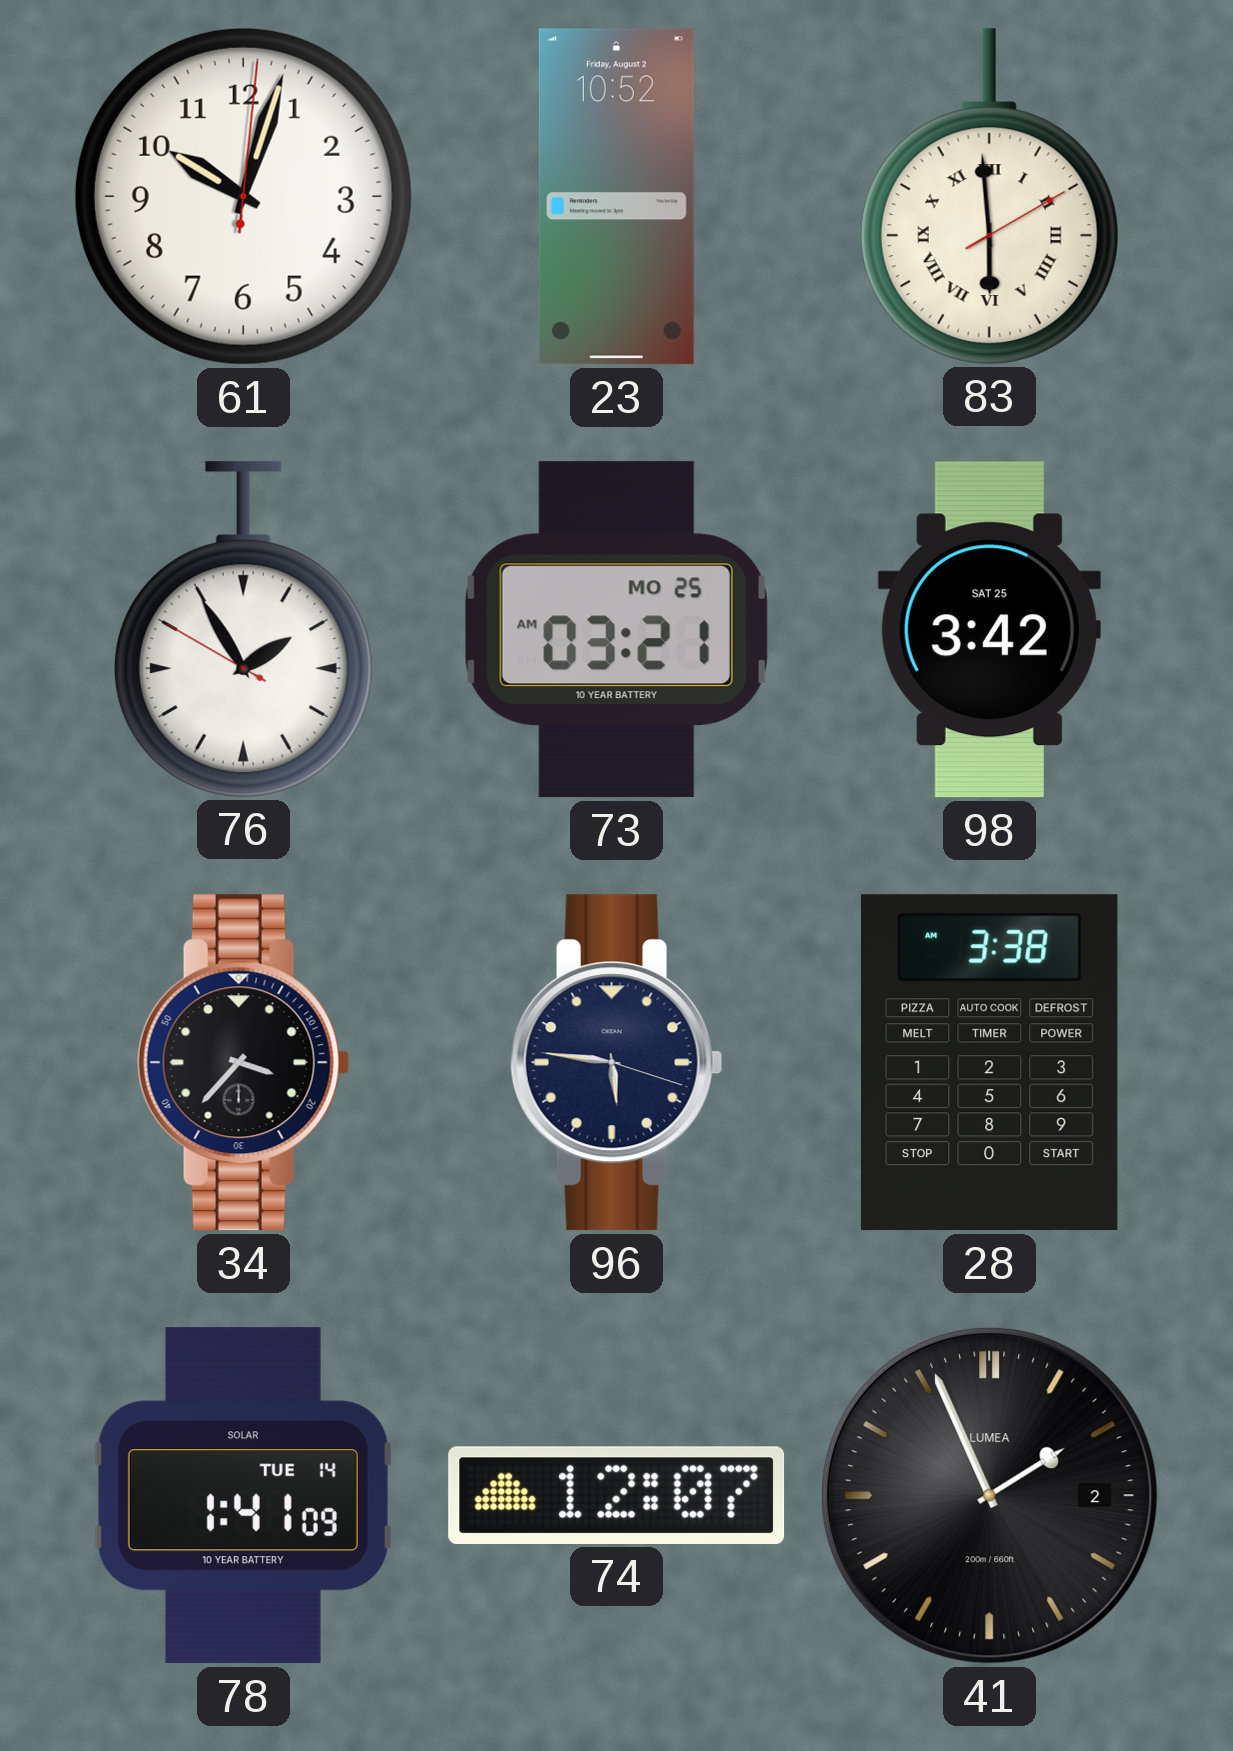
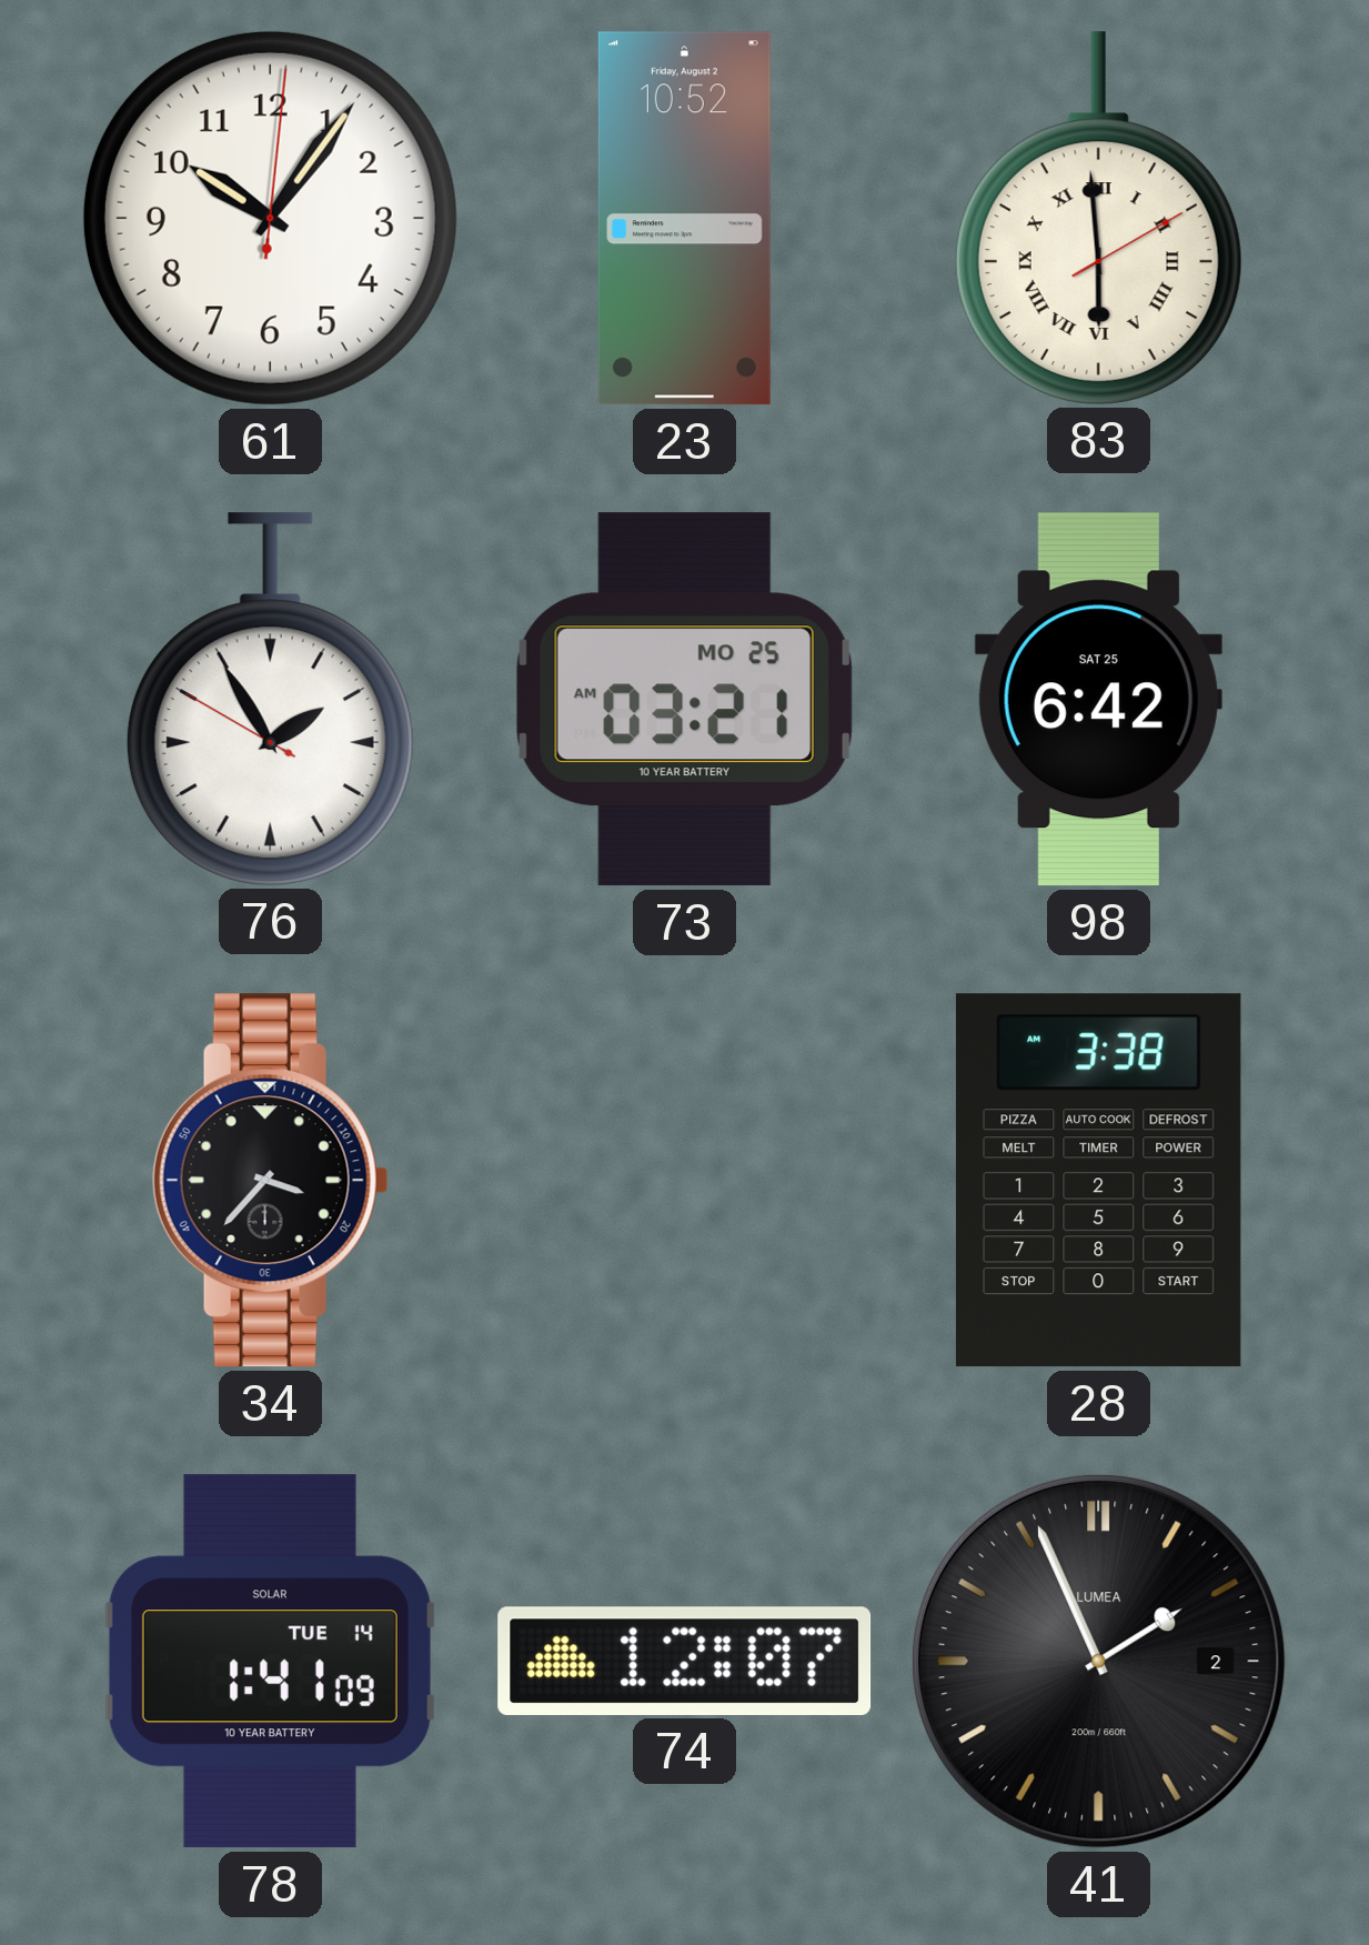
61: 10:03 -> 10:06 (270, 218)
98: 3:42 -> 6:42 (1098, 700)
96: 5:46 -> none (616, 1063)
